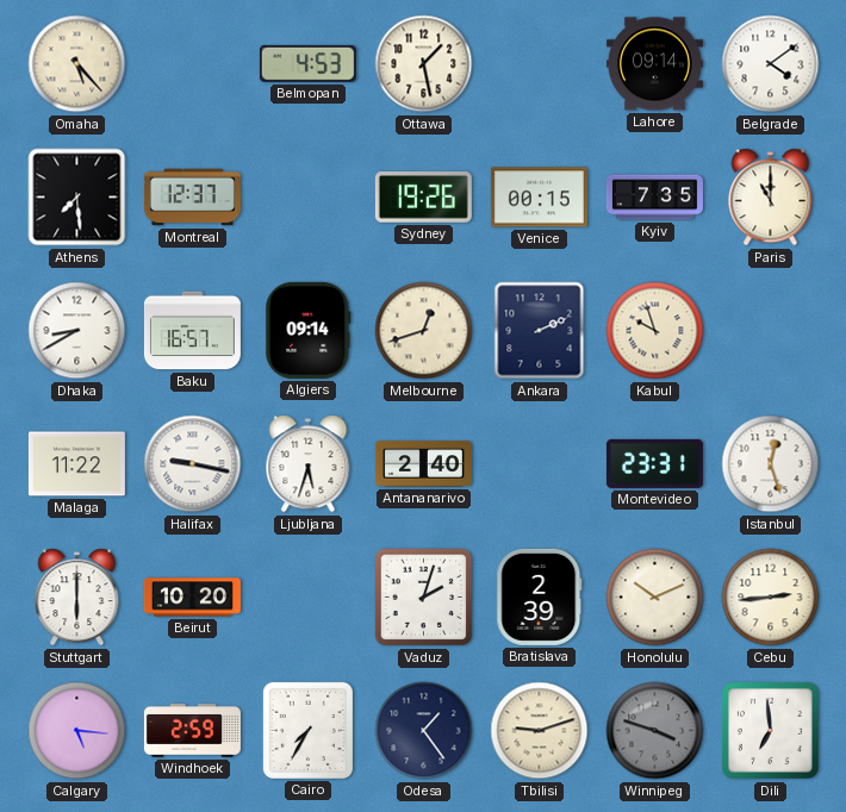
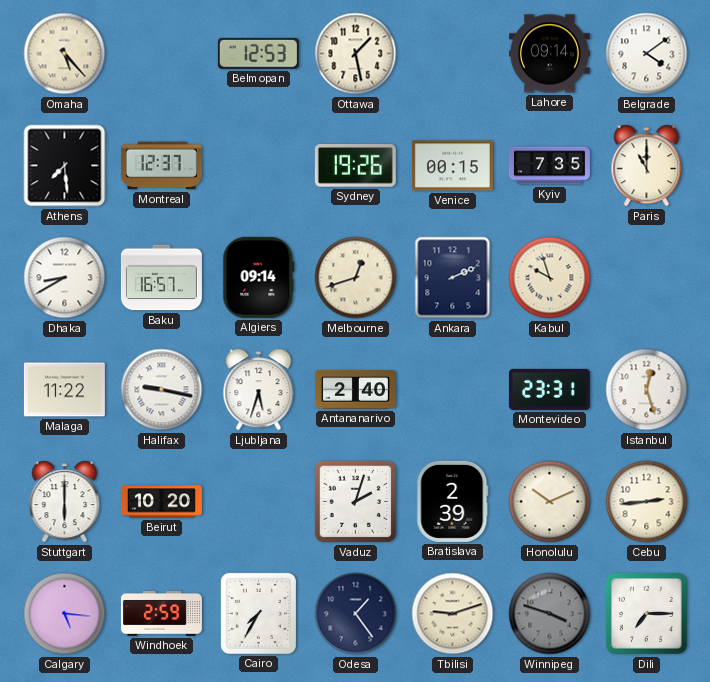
Belmopan: 4:53 -> 12:53 (258, 53)
Dili: 6:59 -> 7:15 (646, 613)
